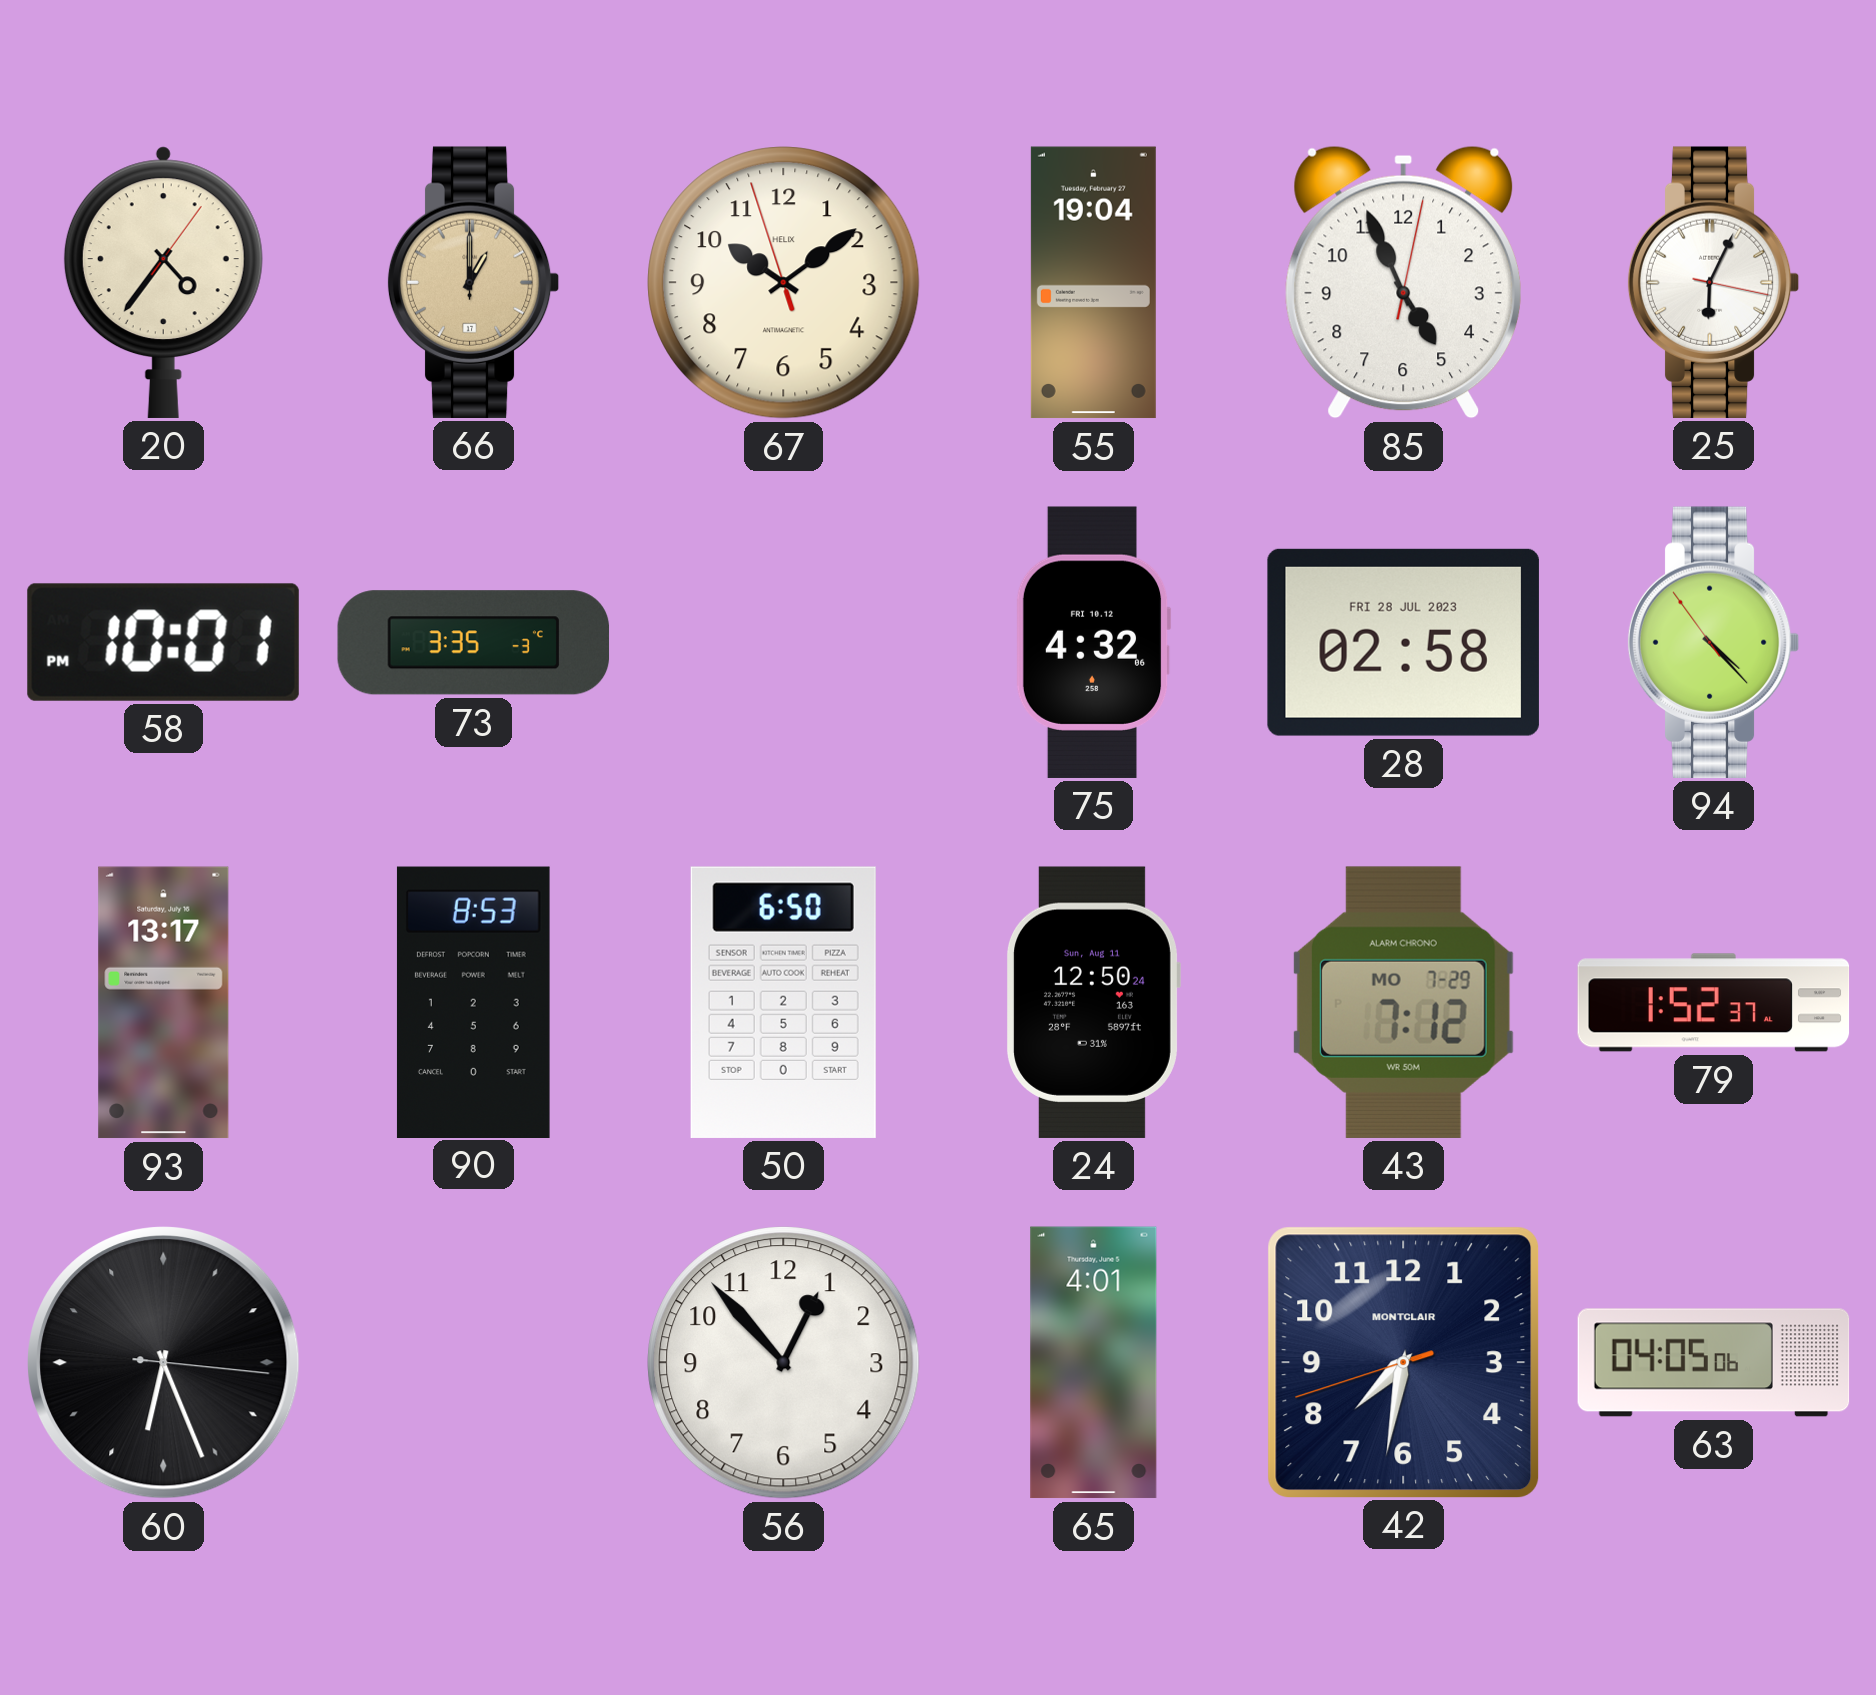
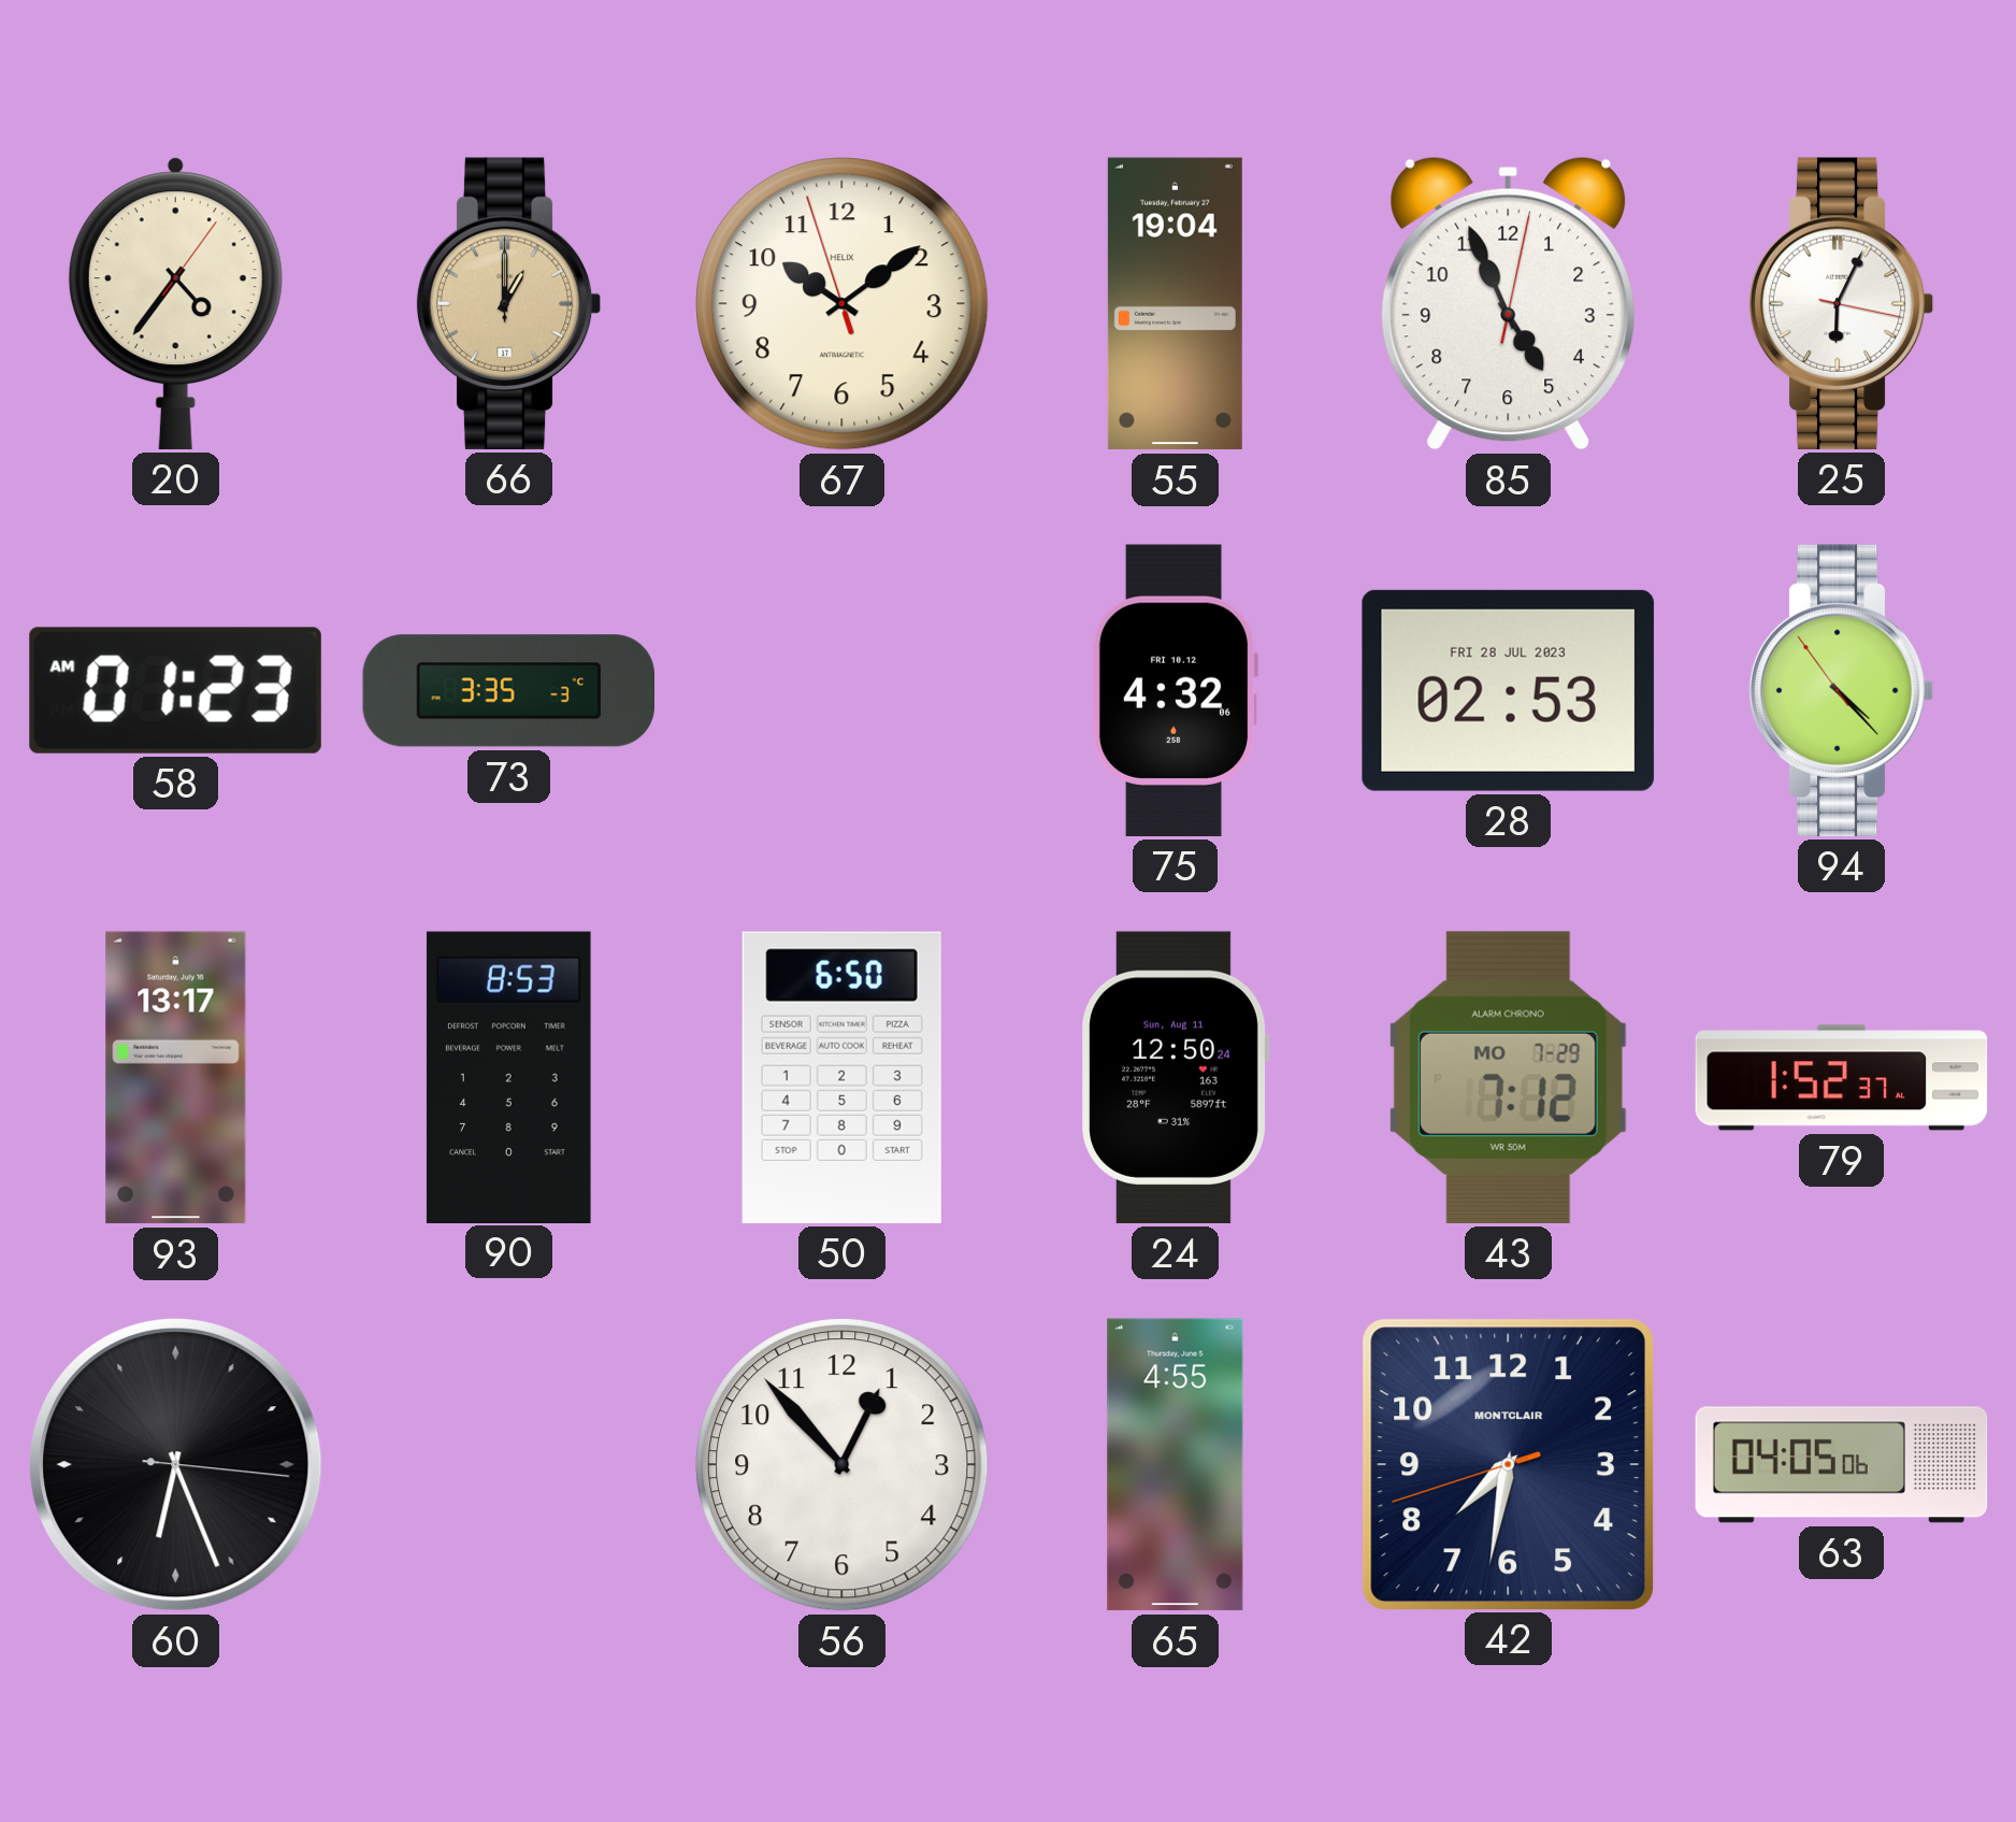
58: 10:01 -> 01:23 (175, 690)
28: 02:58 -> 02:53 (1508, 690)
65: 4:01 -> 4:55 (1176, 1465)
